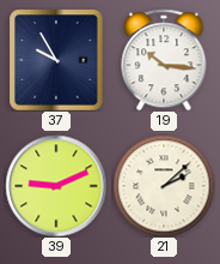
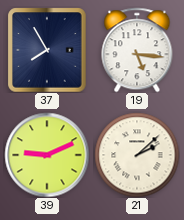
37: 9:55 -> 7:55 (47, 50)
19: 10:16 -> 5:16 (137, 50)
